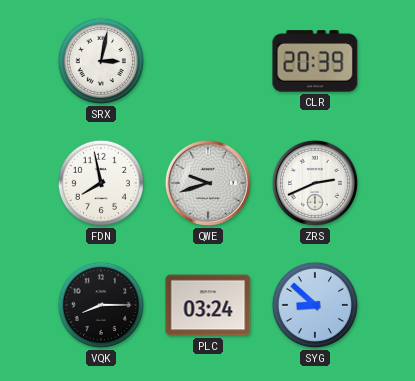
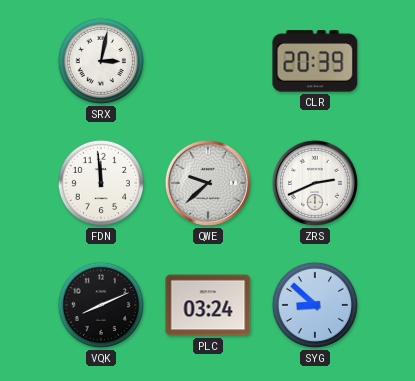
FDN: 7:58 -> 11:59 (101, 183)
QWE: 9:42 -> 9:38 (208, 183)
VQK: 8:15 -> 8:11 (101, 305)
